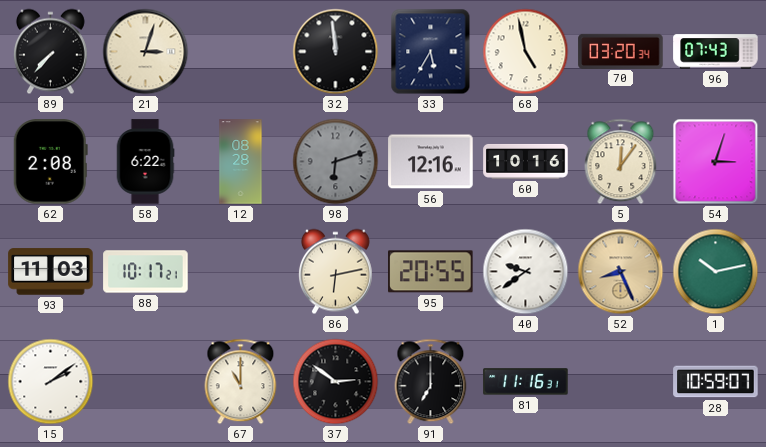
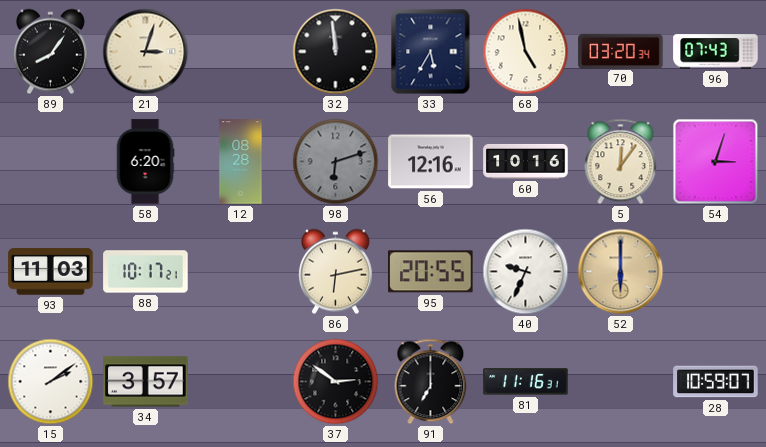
89: 7:37 -> 8:06 (50, 52)
62: 2:08 -> none (50, 162)
58: 6:22 -> 6:20 (145, 162)
40: 9:39 -> 9:34 (526, 272)
52: 8:26 -> 6:00 (621, 272)
1: 10:13 -> none (716, 272)
34: none -> 3:57 (146, 382)
67: 11:00 -> none (241, 382)
